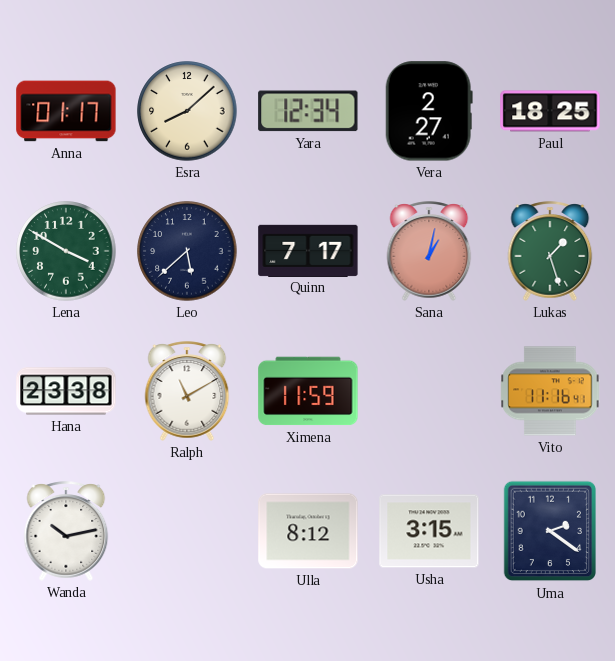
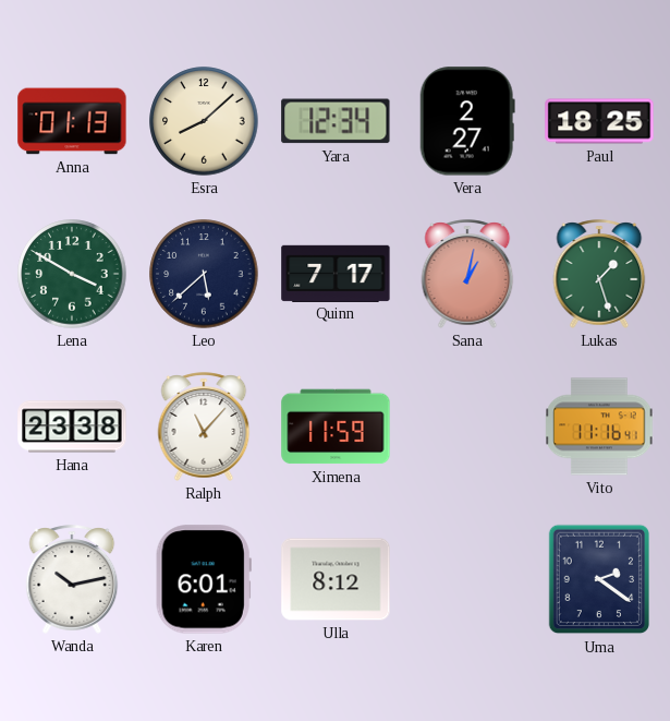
Anna: 01:17 -> 01:13 (72, 121)
Ralph: 11:10 -> 11:07 (204, 426)
Karen: none -> 6:01 (204, 579)
Usha: 3:15 -> none (429, 531)
